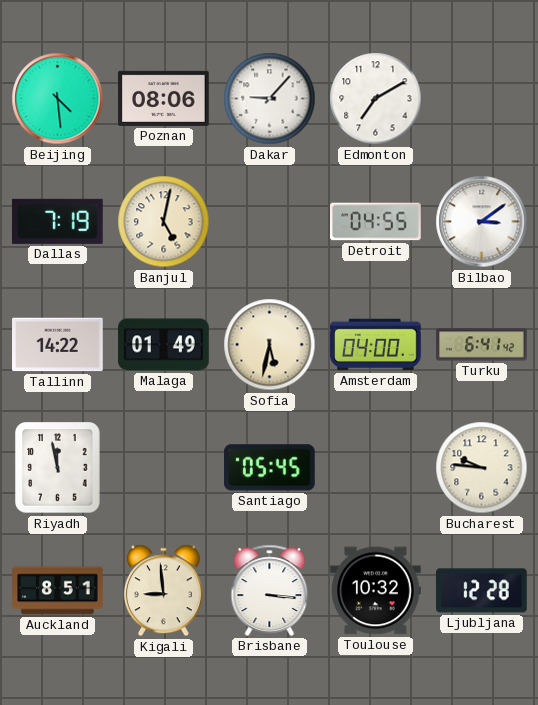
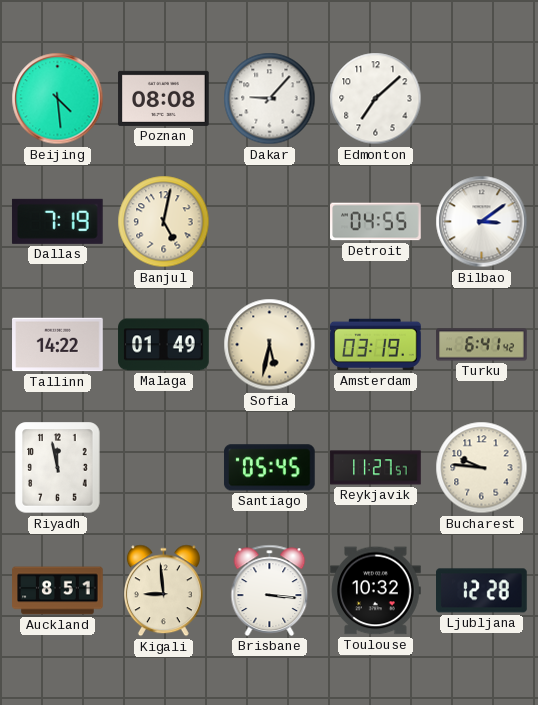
Poznan: 08:06 -> 08:08 (164, 98)
Edmonton: 7:10 -> 7:08 (376, 99)
Amsterdam: 04:00 -> 03:19 (376, 345)
Reykjavik: none -> 11:27 (376, 468)
